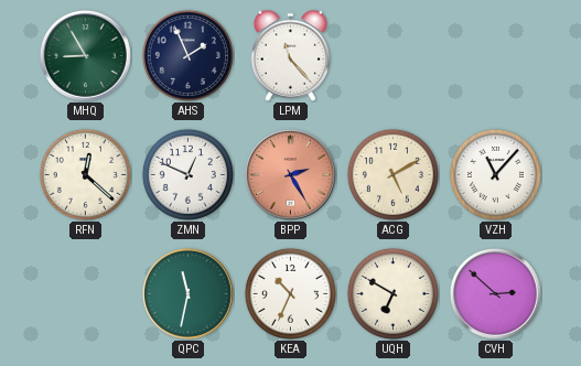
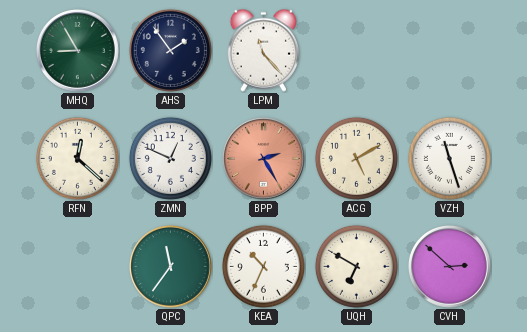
AHS: 1:56 -> 1:54 (170, 50)
VZH: 11:07 -> 11:27 (449, 158)
QPC: 11:32 -> 11:36 (170, 266)
